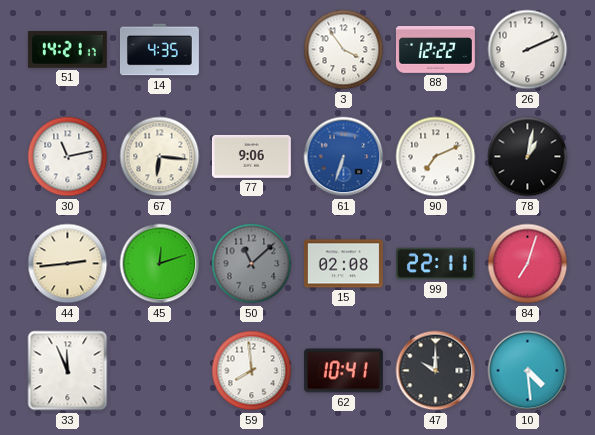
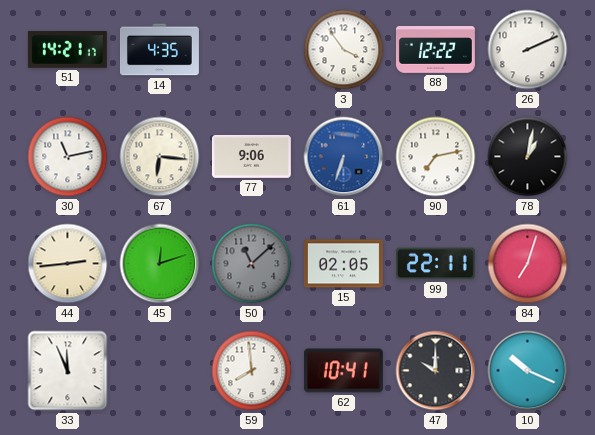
90: 7:11 -> 7:13 (436, 157)
15: 02:08 -> 02:05 (343, 264)
10: 4:29 -> 10:19 (528, 371)
